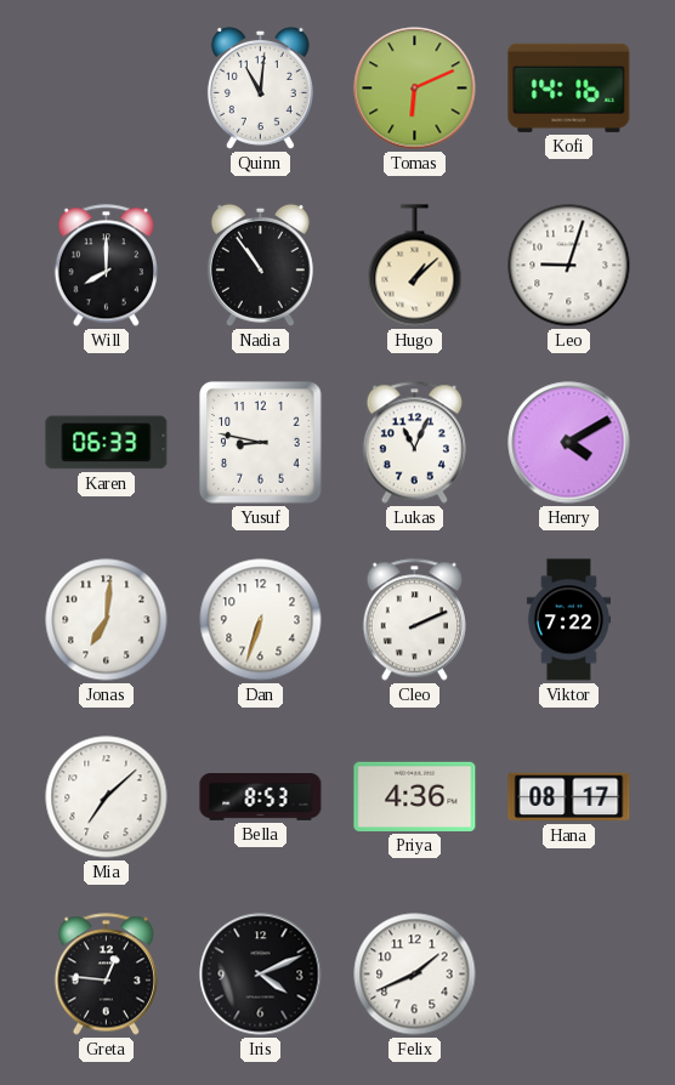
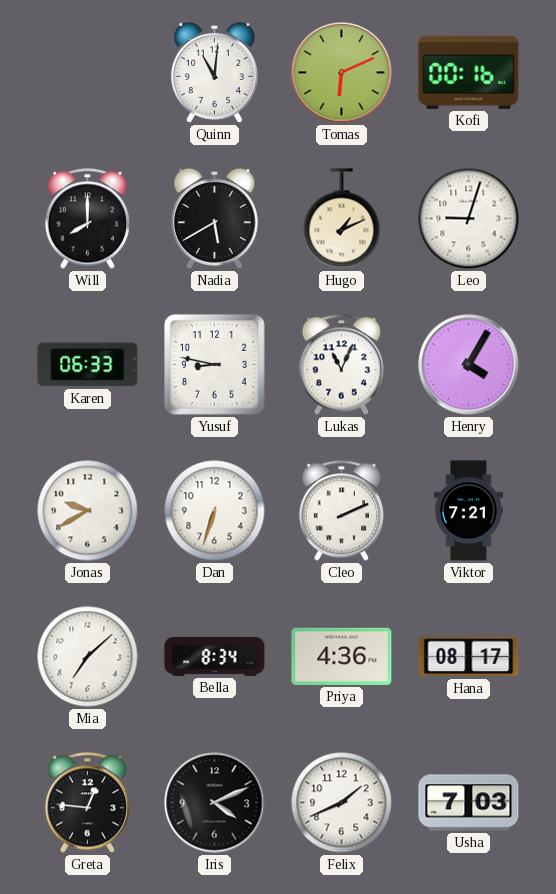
Kofi: 14:16 -> 00:16 (469, 72)
Nadia: 10:54 -> 5:40 (214, 218)
Hugo: 1:08 -> 1:11 (342, 219)
Henry: 4:10 -> 4:05 (469, 365)
Jonas: 7:01 -> 9:40 (88, 511)
Viktor: 7:22 -> 7:21 (468, 511)
Bella: 8:53 -> 8:34 (215, 657)
Usha: none -> 7:03 (469, 803)
